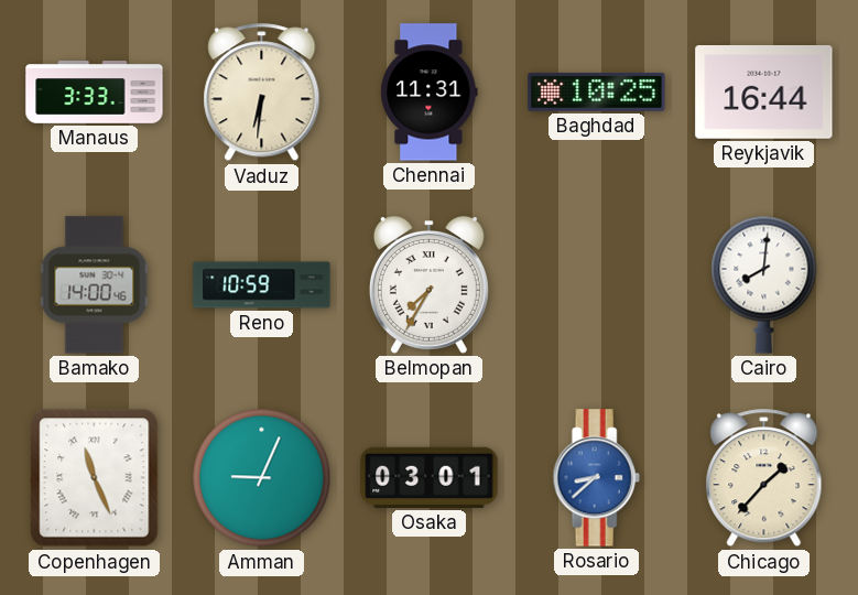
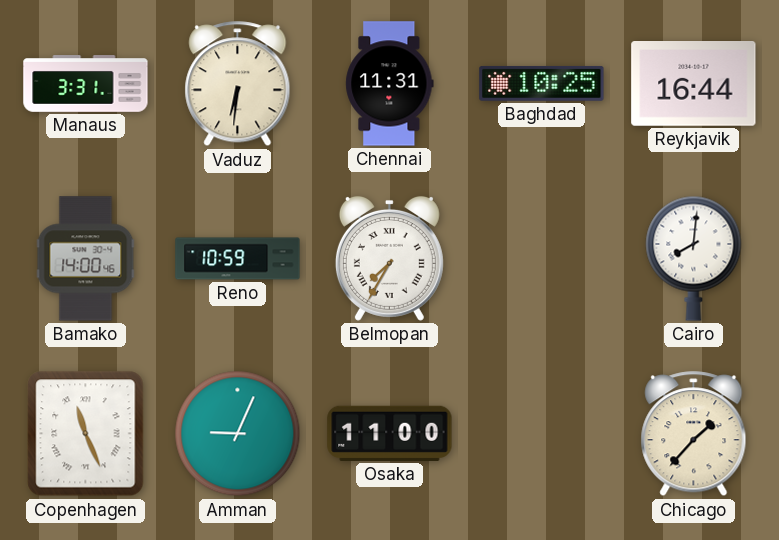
Manaus: 3:33 -> 3:31 (86, 84)
Osaka: 03:01 -> 11:00 (390, 433)
Rosario: 8:38 -> none (596, 478)
